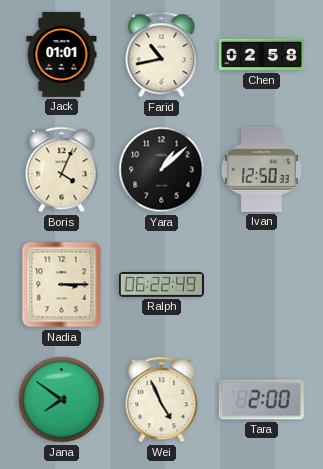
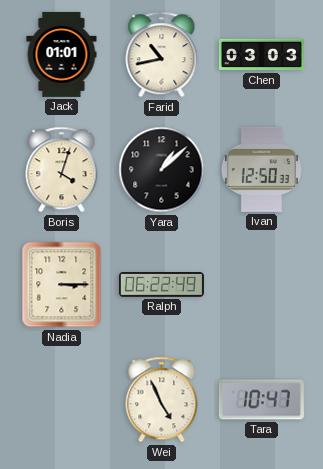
Chen: 02:58 -> 03:03 (261, 55)
Boris: 4:04 -> 4:03 (62, 170)
Jana: 7:51 -> none (62, 400)
Tara: 2:00 -> 10:47 (261, 400)
